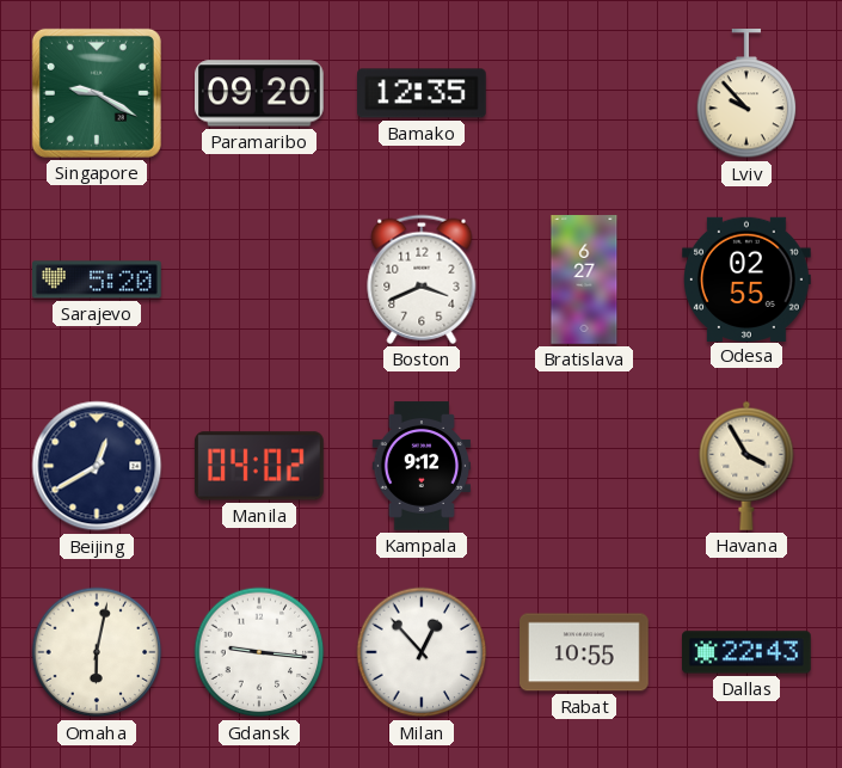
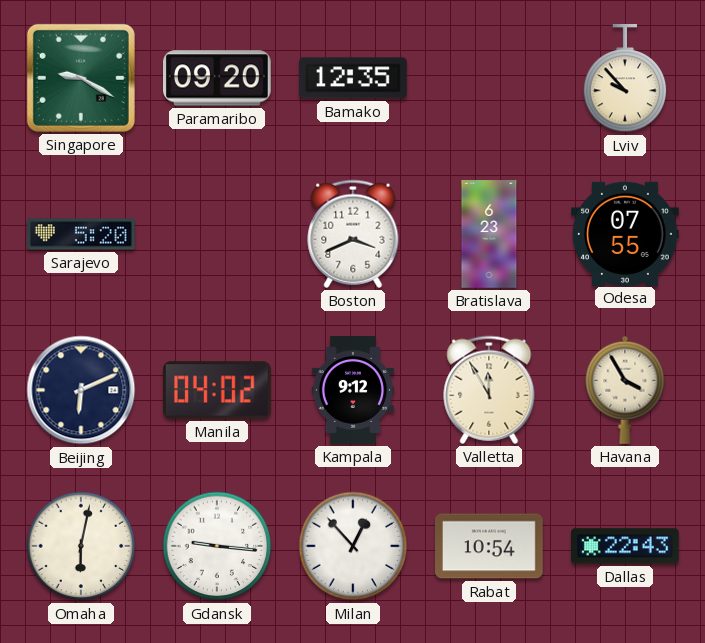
Bratislava: 6:27 -> 6:23 (489, 234)
Odesa: 02:55 -> 07:55 (626, 233)
Beijing: 12:40 -> 6:11 (81, 390)
Valletta: none -> 11:55 (489, 390)
Rabat: 10:55 -> 10:54 (490, 546)
